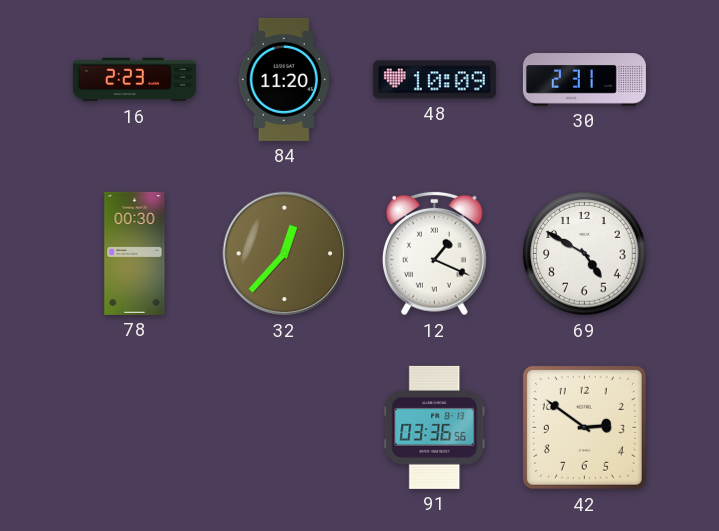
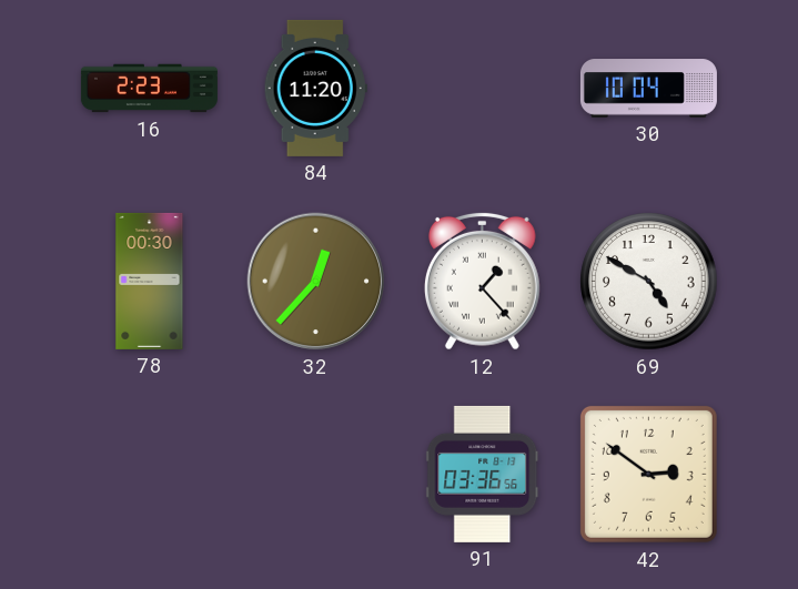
48: 10:09 -> none (434, 80)
30: 2:31 -> 10:04 (648, 89)
12: 1:19 -> 1:23 (482, 281)
